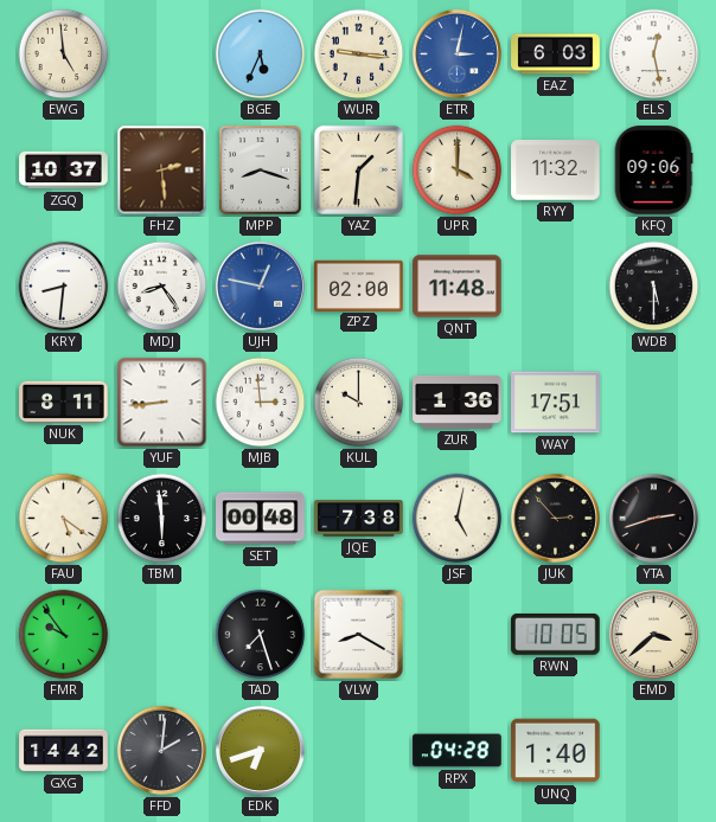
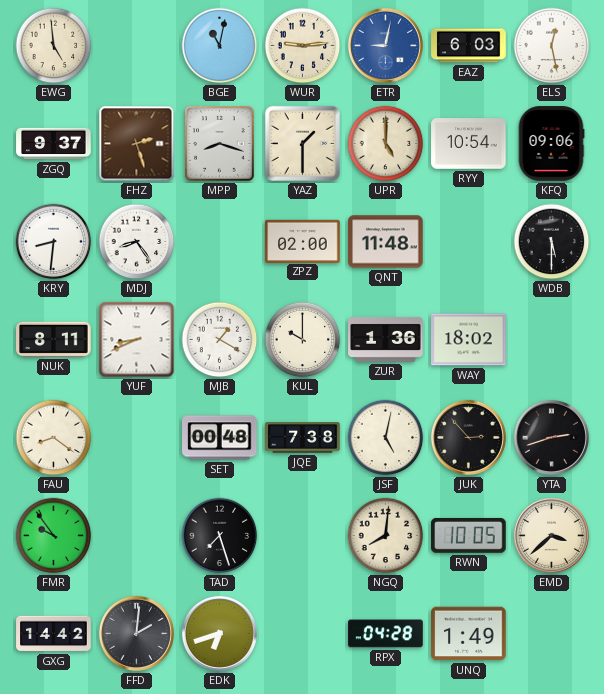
BGE: 5:34 -> 11:02 (220, 46)
WUR: 9:16 -> 9:14 (303, 46)
ETR: 3:02 -> 9:02 (385, 45)
ZGQ: 10:37 -> 9:37 (54, 144)
FHZ: 2:29 -> 2:27 (137, 144)
YAZ: 1:31 -> 1:30 (302, 143)
UPR: 4:00 -> 5:00 (386, 144)
RYY: 11:32 -> 10:54 (469, 144)
UJH: 12:47 -> none (260, 285)
YUF: 8:44 -> 8:41 (137, 340)
MJB: 2:59 -> 1:20 (220, 340)
WAY: 17:51 -> 18:02 (469, 340)
FAU: 5:21 -> 8:21 (54, 438)
TBM: 5:59 -> none (162, 519)
VLW: 8:20 -> none (358, 634)
NGQ: none -> 8:01 (386, 536)
UNQ: 1:40 -> 1:49 (469, 634)
